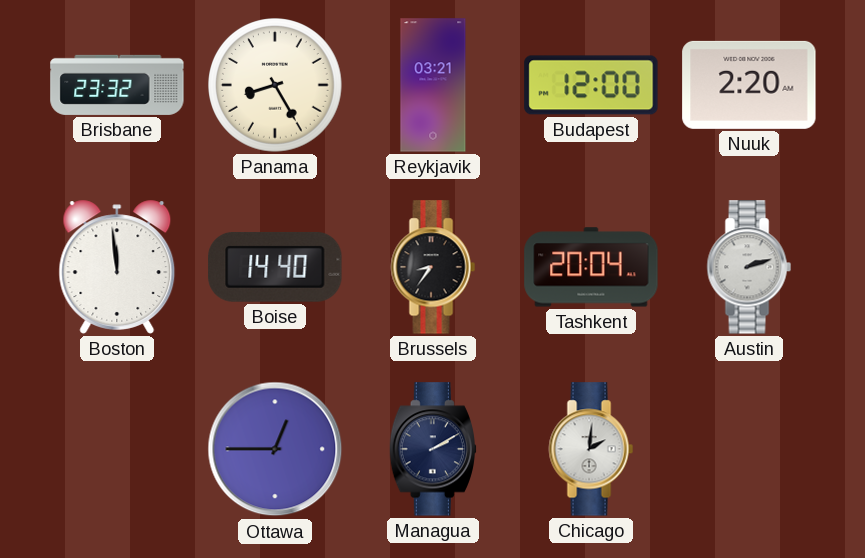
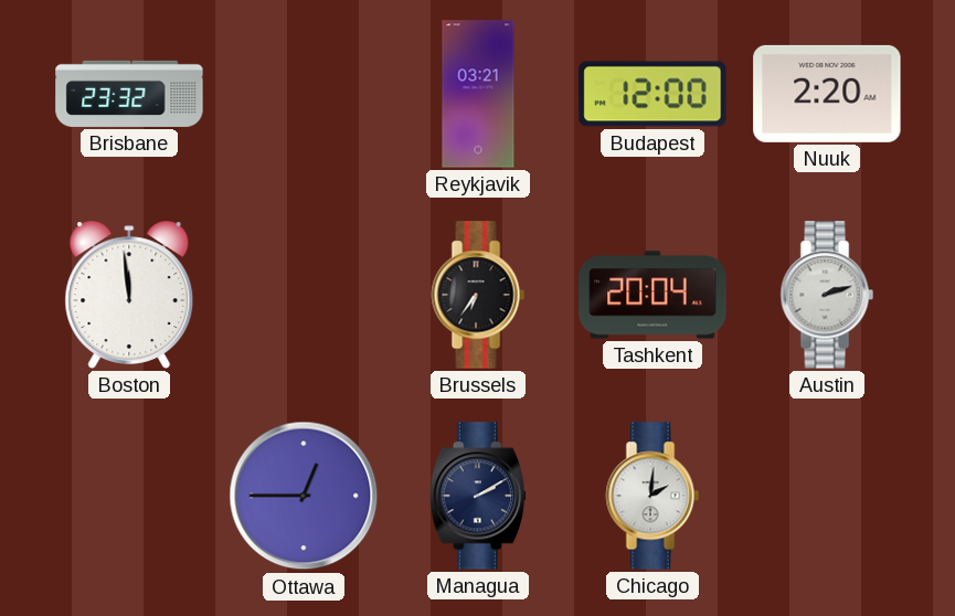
Panama: 8:25 -> none (276, 86)
Boise: 14:40 -> none (275, 267)
Brussels: 8:36 -> 6:36 (478, 295)
